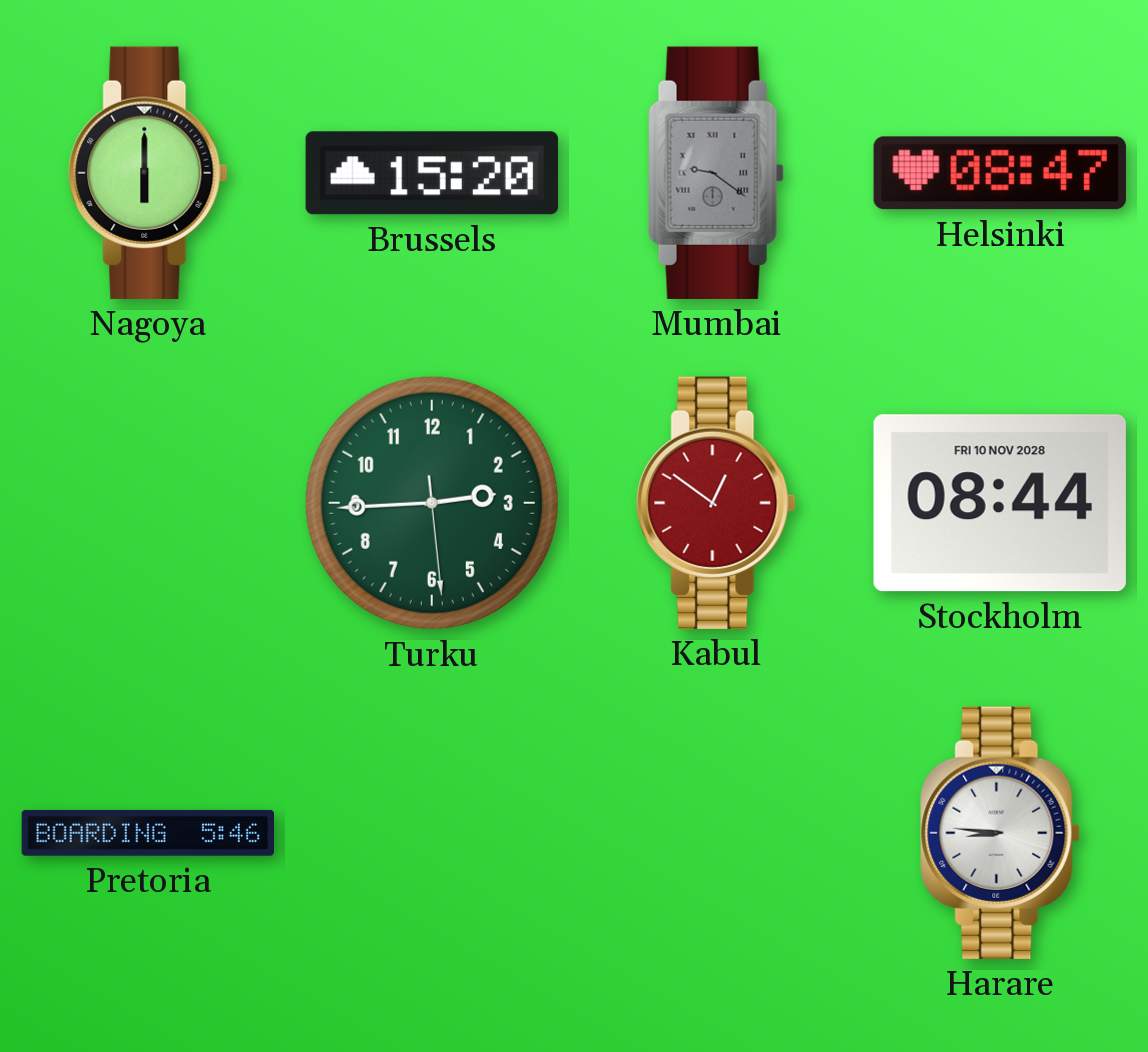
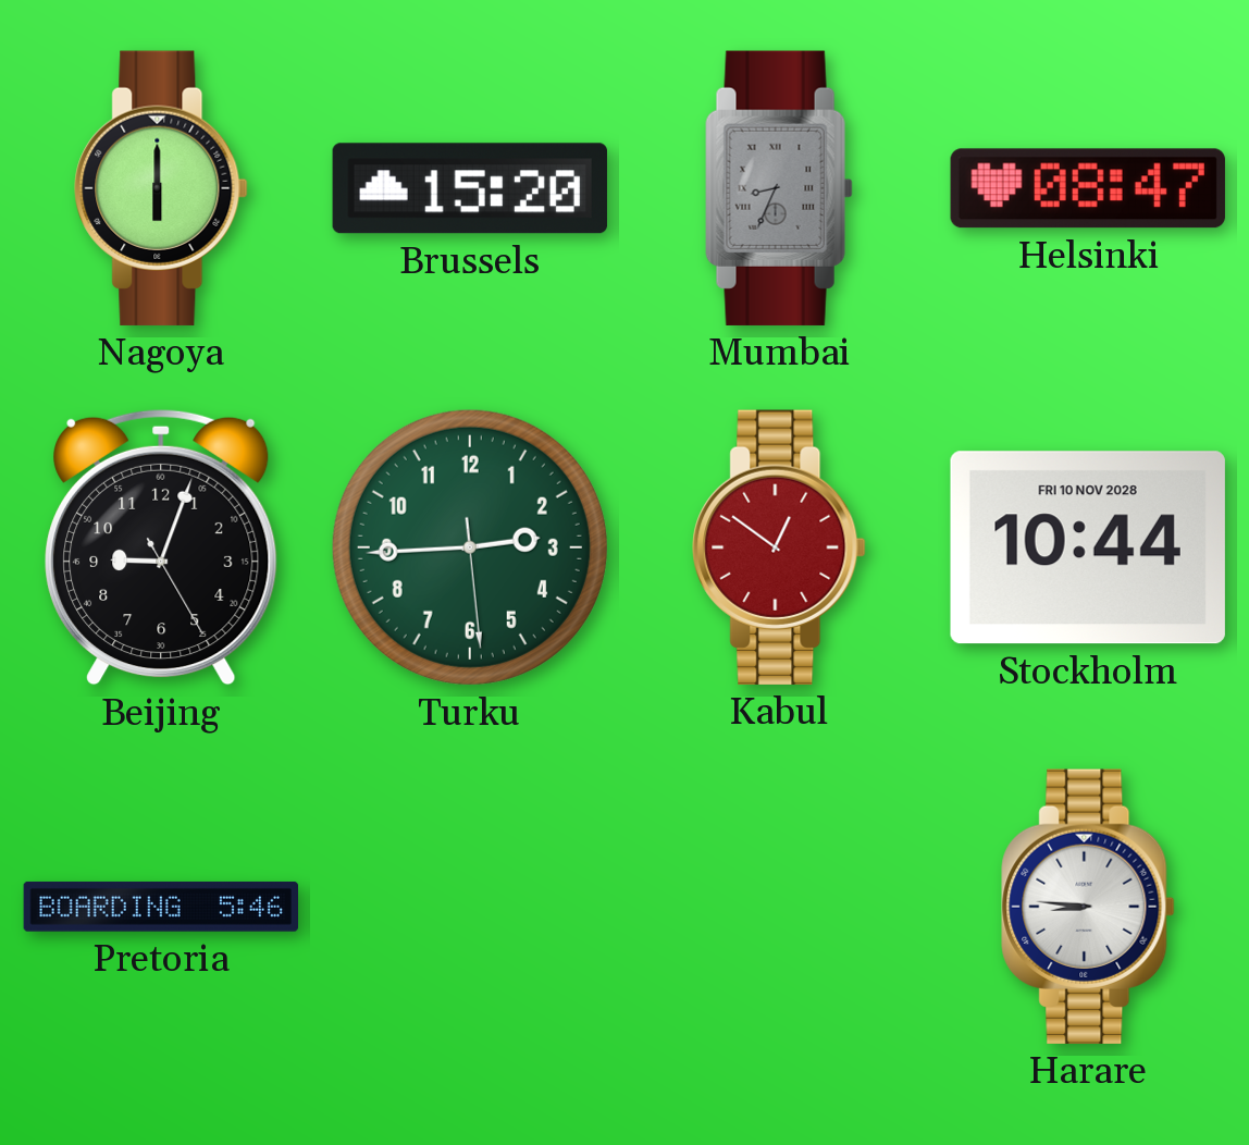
Mumbai: 9:21 -> 8:34 (779, 188)
Beijing: none -> 9:03 (161, 547)
Stockholm: 08:44 -> 10:44 (1088, 547)
